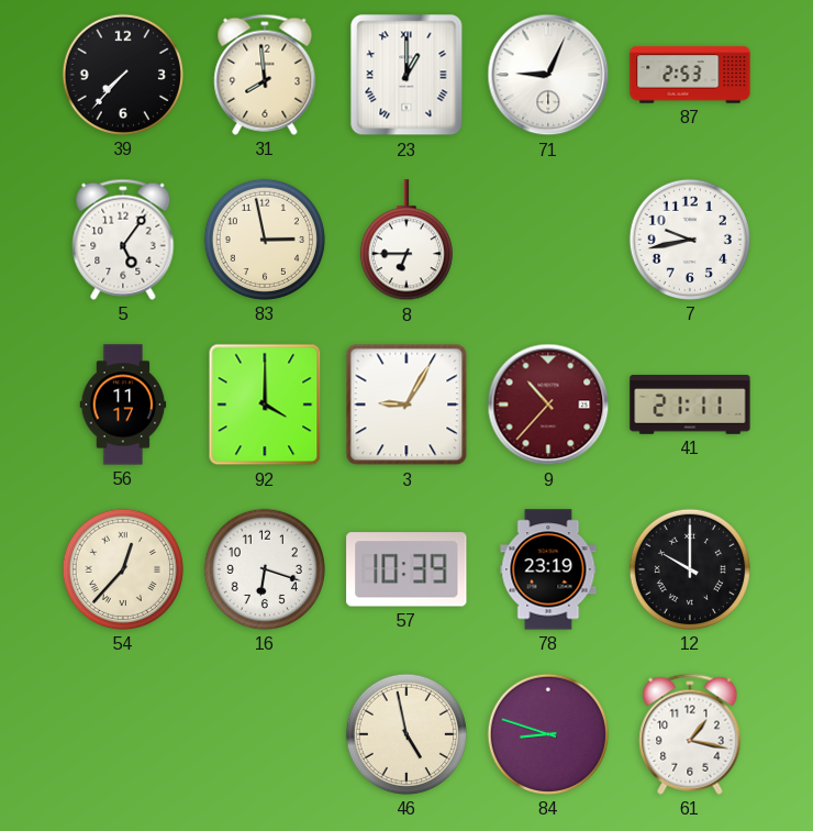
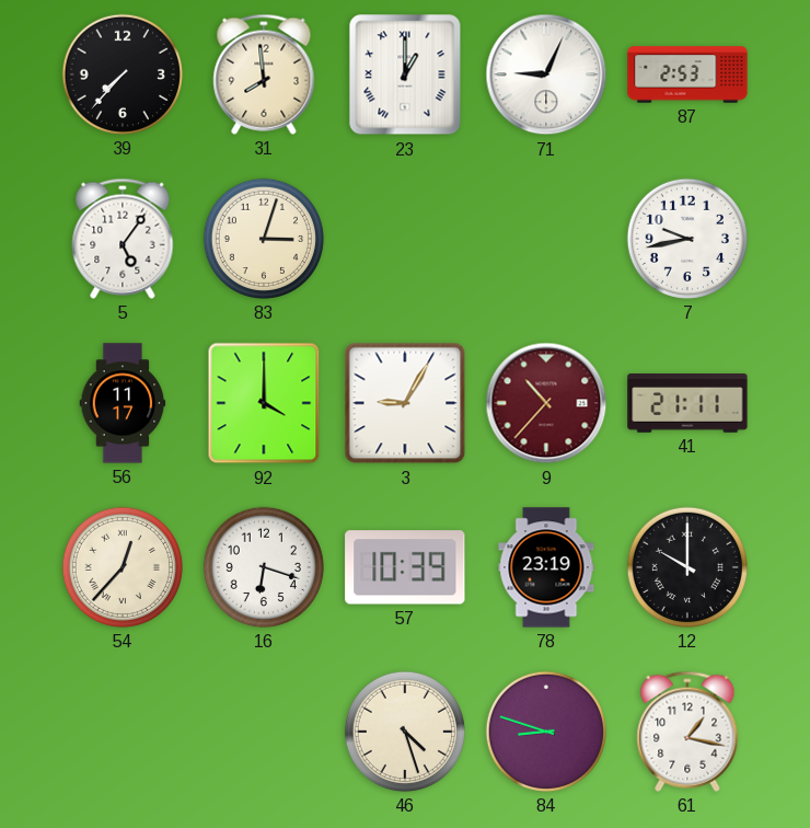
83: 2:58 -> 3:03 (264, 239)
8: 6:45 -> none (406, 241)
46: 4:58 -> 4:27 (405, 732)
